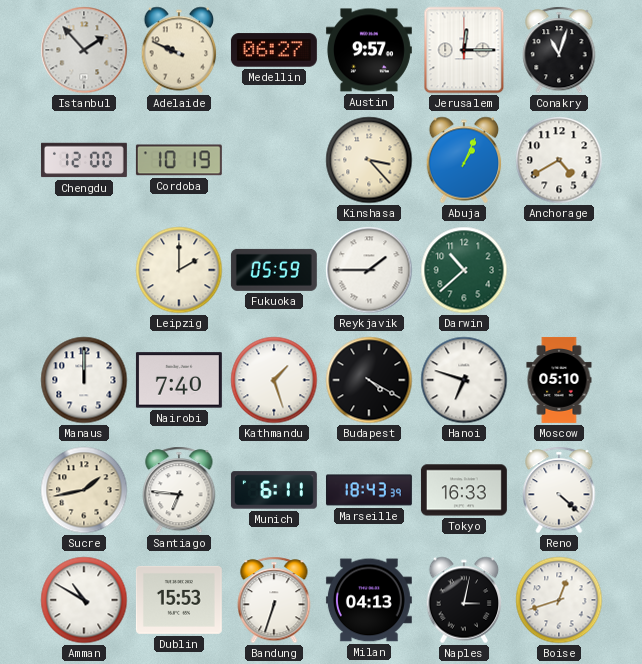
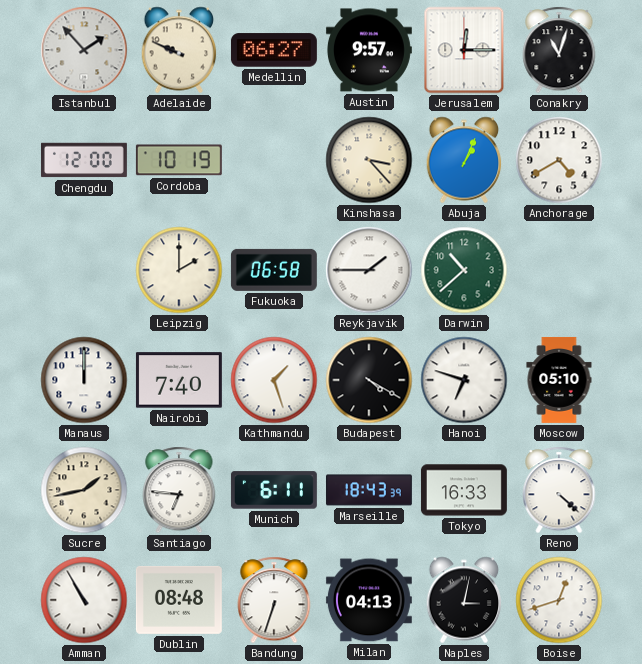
Fukuoka: 05:59 -> 06:58 (274, 270)
Amman: 10:50 -> 10:55 (84, 600)
Dublin: 15:53 -> 08:48 (179, 600)
